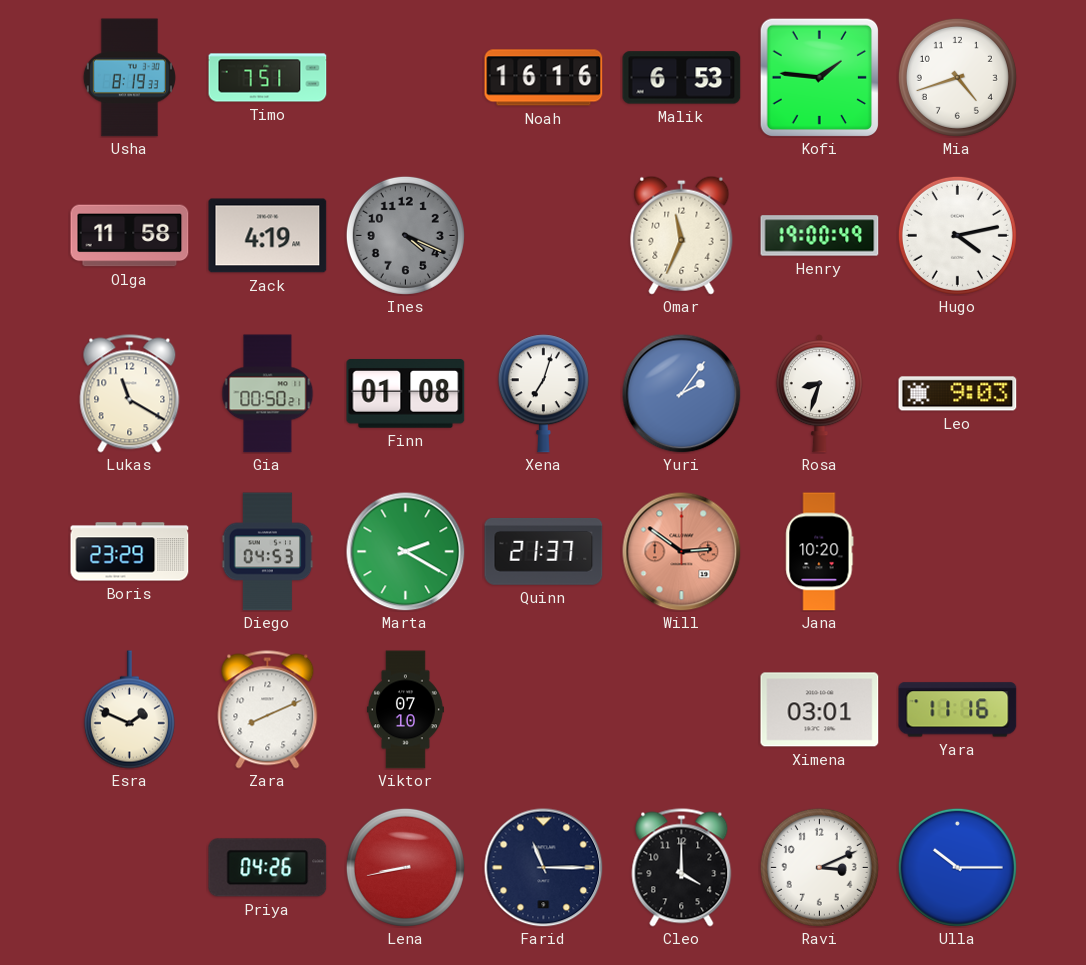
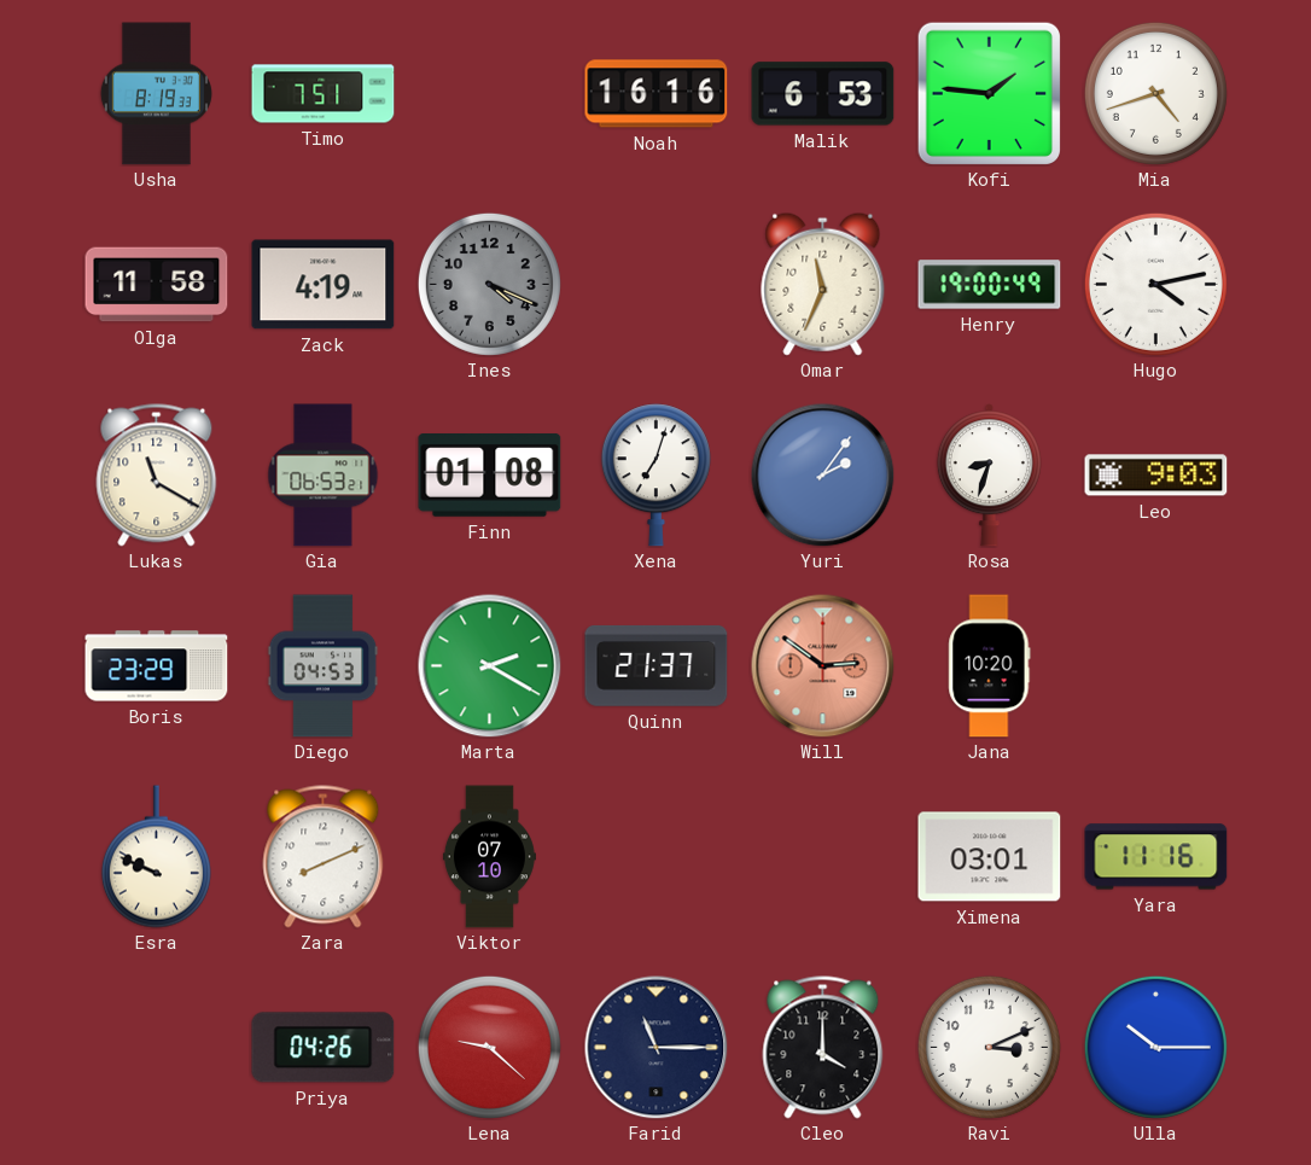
Gia: 00:50 -> 06:53 (324, 476)
Esra: 1:49 -> 9:49 (156, 857)
Lena: 8:43 -> 9:22 (489, 1047)
